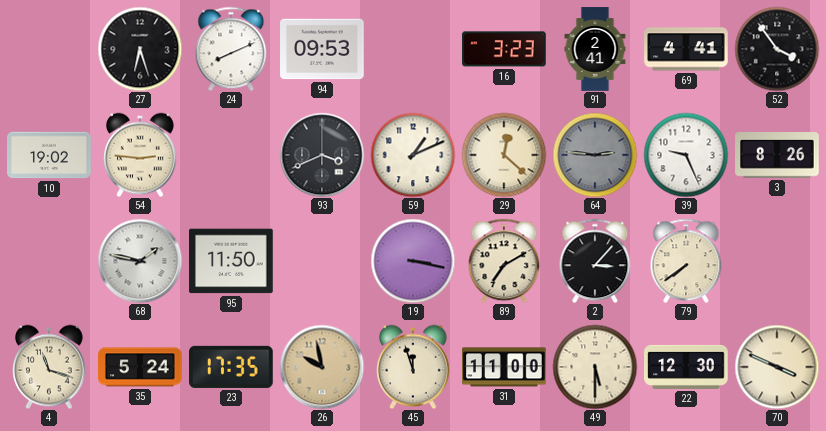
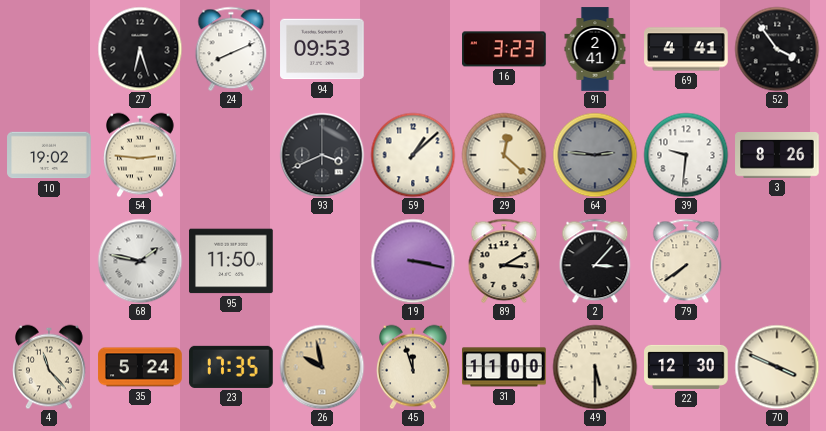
59: 1:11 -> 1:08 (413, 155)
39: 9:26 -> 9:31 (686, 155)
89: 7:10 -> 3:10 (504, 261)
4: 11:18 -> 11:23 (50, 367)
